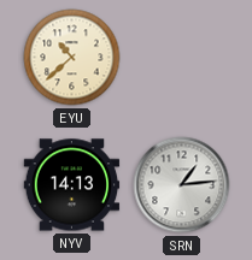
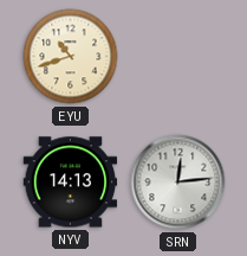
EYU: 10:38 -> 10:42 (71, 57)
SRN: 1:14 -> 12:14 (178, 183)
